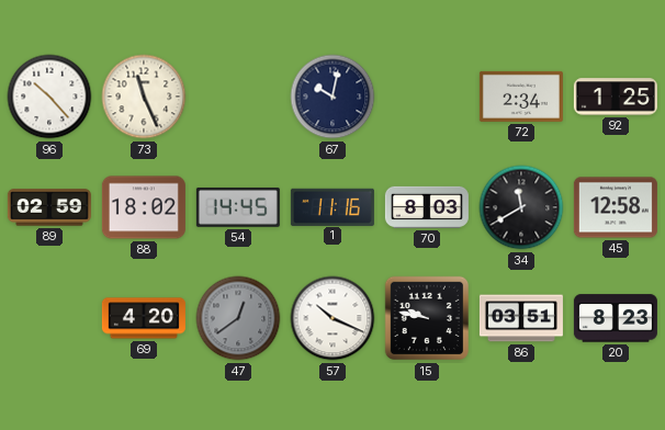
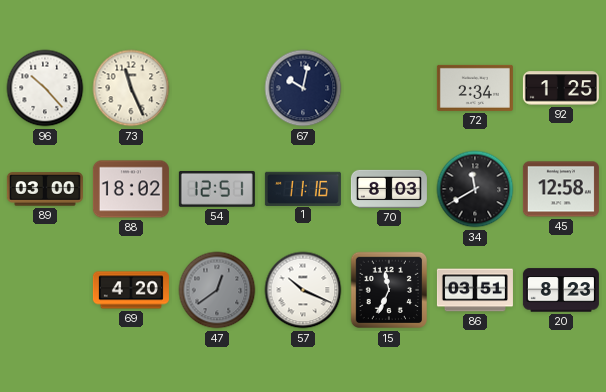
89: 02:59 -> 03:00 (45, 189)
54: 14:45 -> 12:51 (217, 189)
15: 9:47 -> 11:34 (389, 290)
